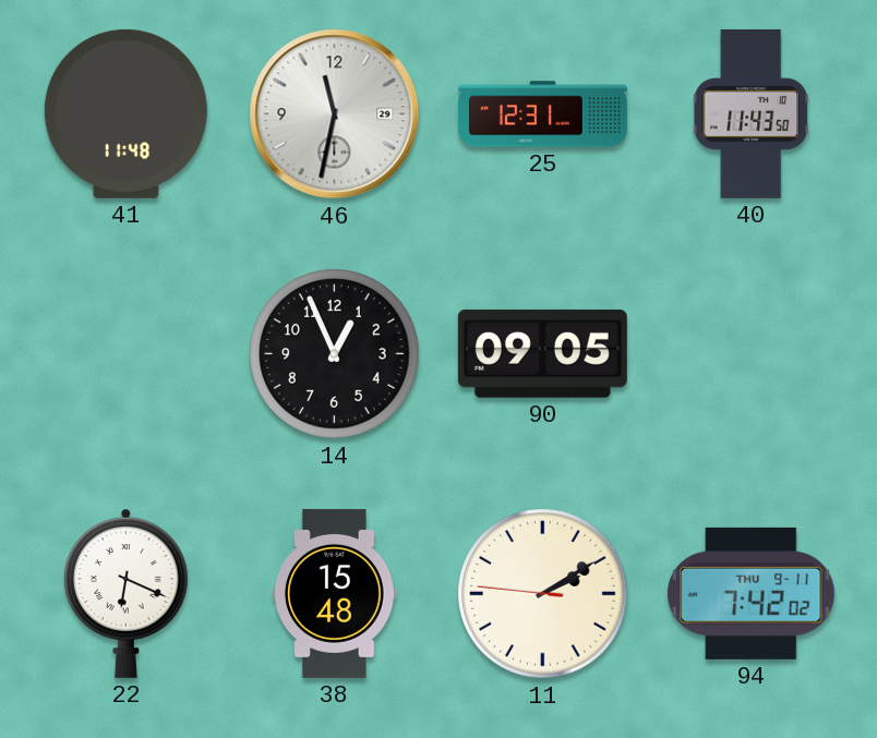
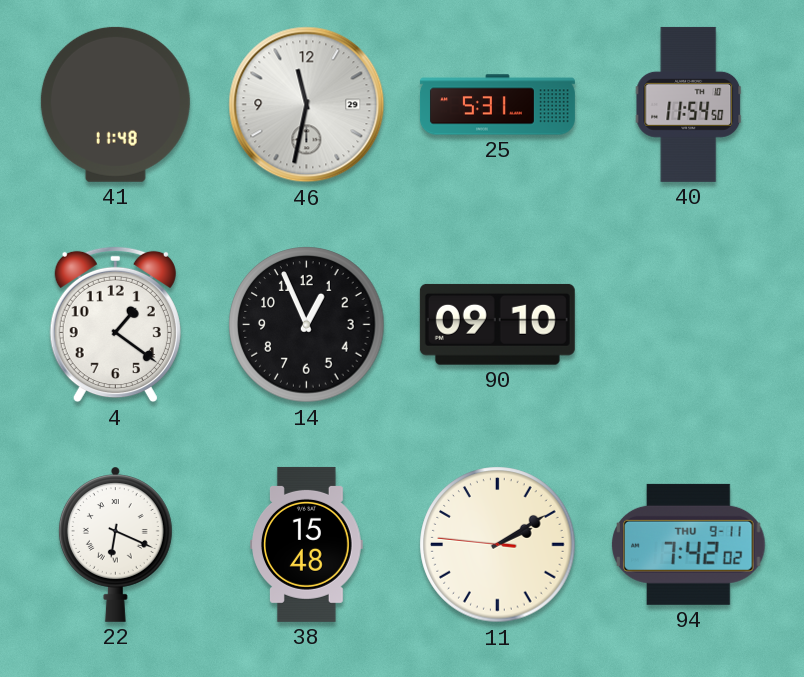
25: 12:31 -> 5:31 (497, 105)
40: 11:43 -> 11:54 (689, 104)
4: none -> 1:21 (115, 325)
90: 09:05 -> 09:10 (497, 324)
